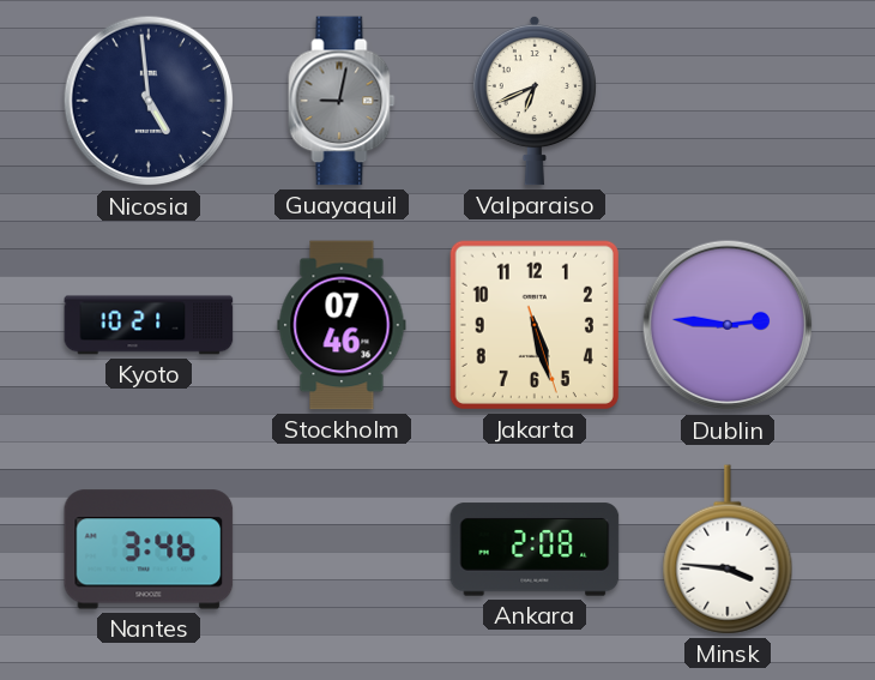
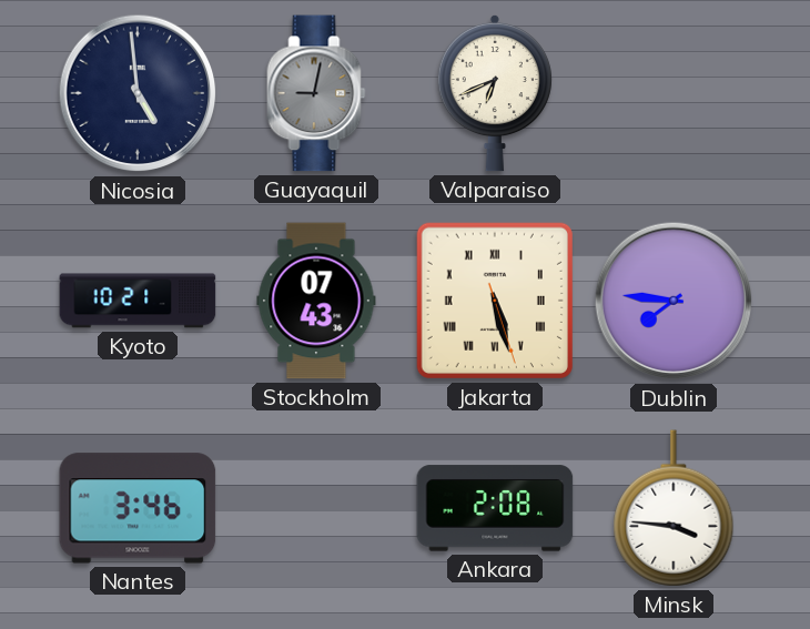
Stockholm: 07:46 -> 07:43 (316, 301)
Jakarta numerals: Arabic -> Roman (495, 301)
Dublin: 2:46 -> 7:46 (674, 301)
